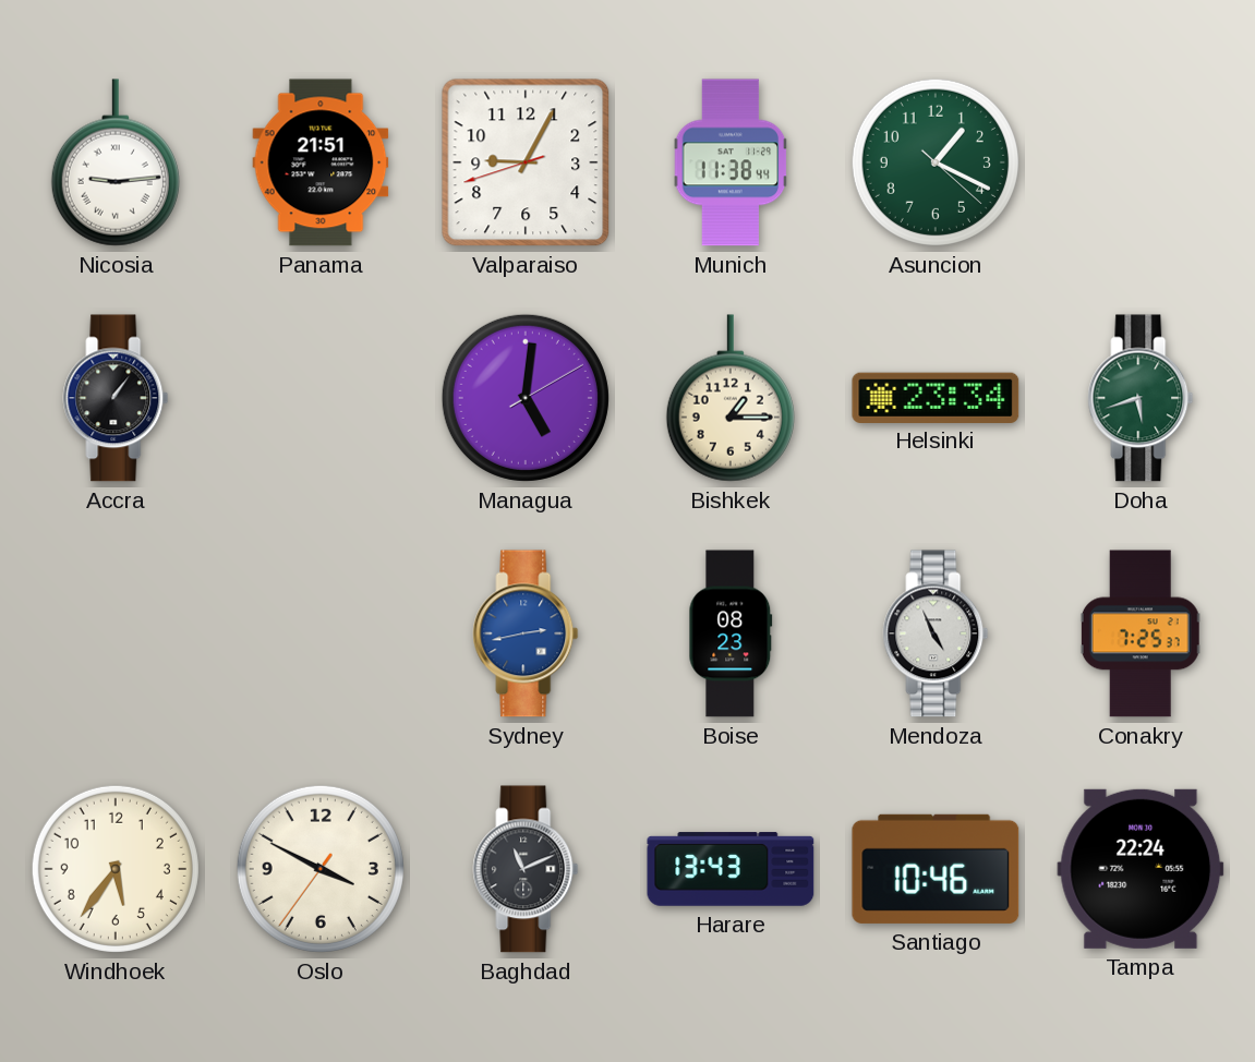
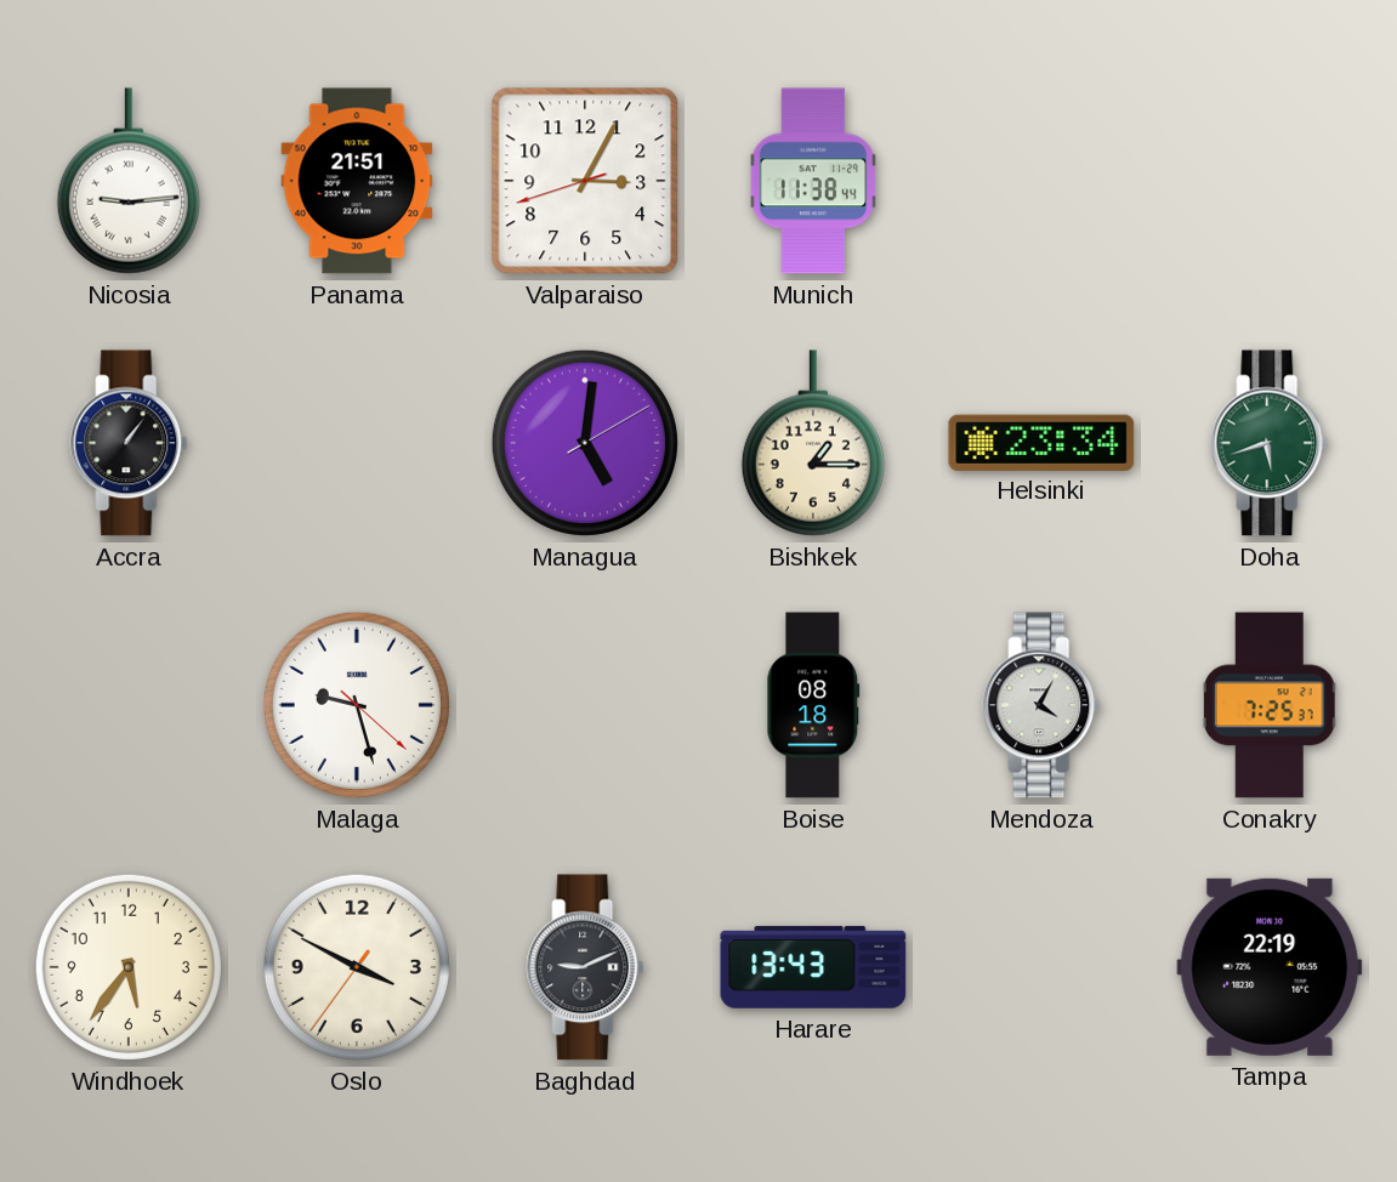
Valparaiso: 9:04 -> 3:04 (585, 181)
Asuncion: 1:19 -> none (936, 162)
Malaga: none -> 9:27 (357, 705)
Sydney: 2:43 -> none (526, 633)
Boise: 08:23 -> 08:18 (813, 705)
Mendoza: 4:56 -> 4:05 (1041, 705)
Baghdad: 11:11 -> 9:11 (585, 967)
Santiago: 10:46 -> none (936, 869)
Tampa: 22:24 -> 22:19 (1270, 967)
